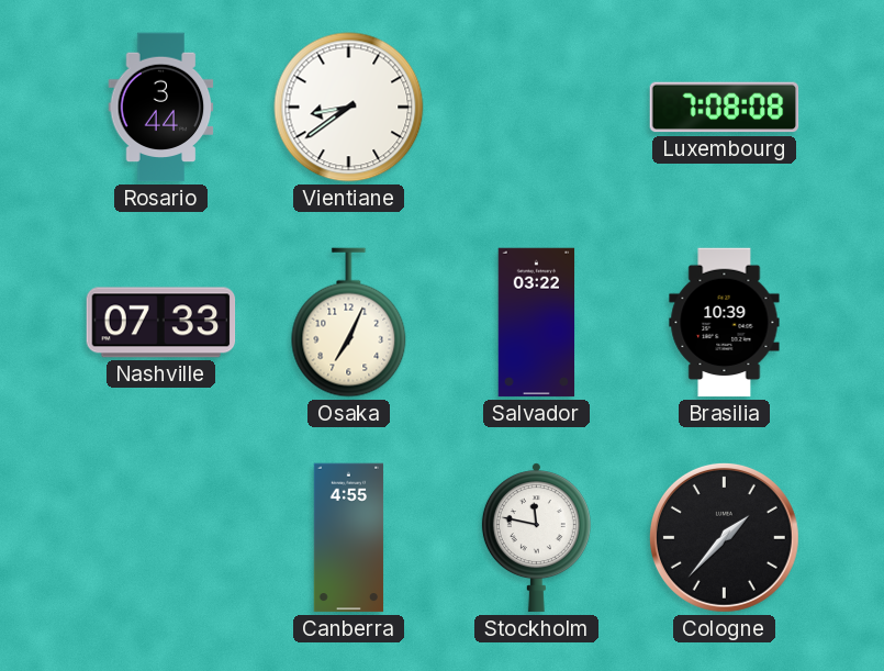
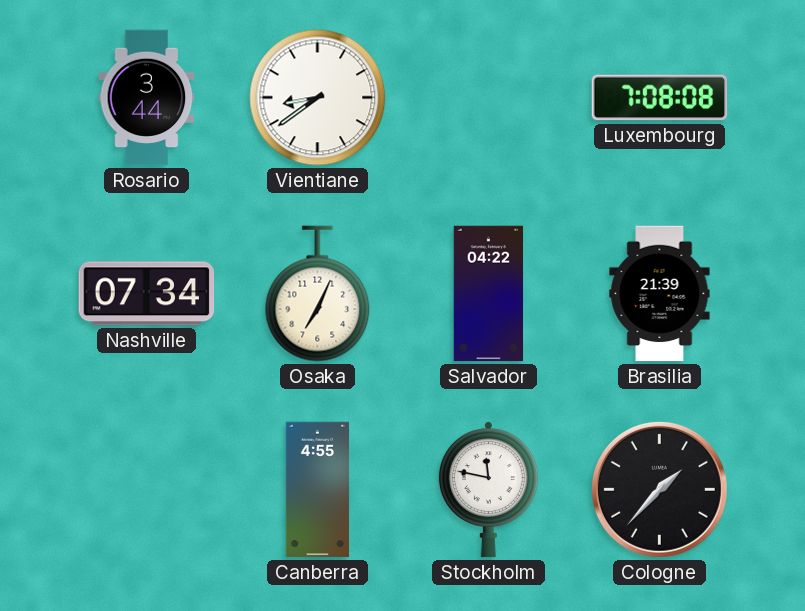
Nashville: 07:33 -> 07:34 (147, 294)
Salvador: 03:22 -> 04:22 (489, 294)
Brasilia: 10:39 -> 21:39 (660, 294)
